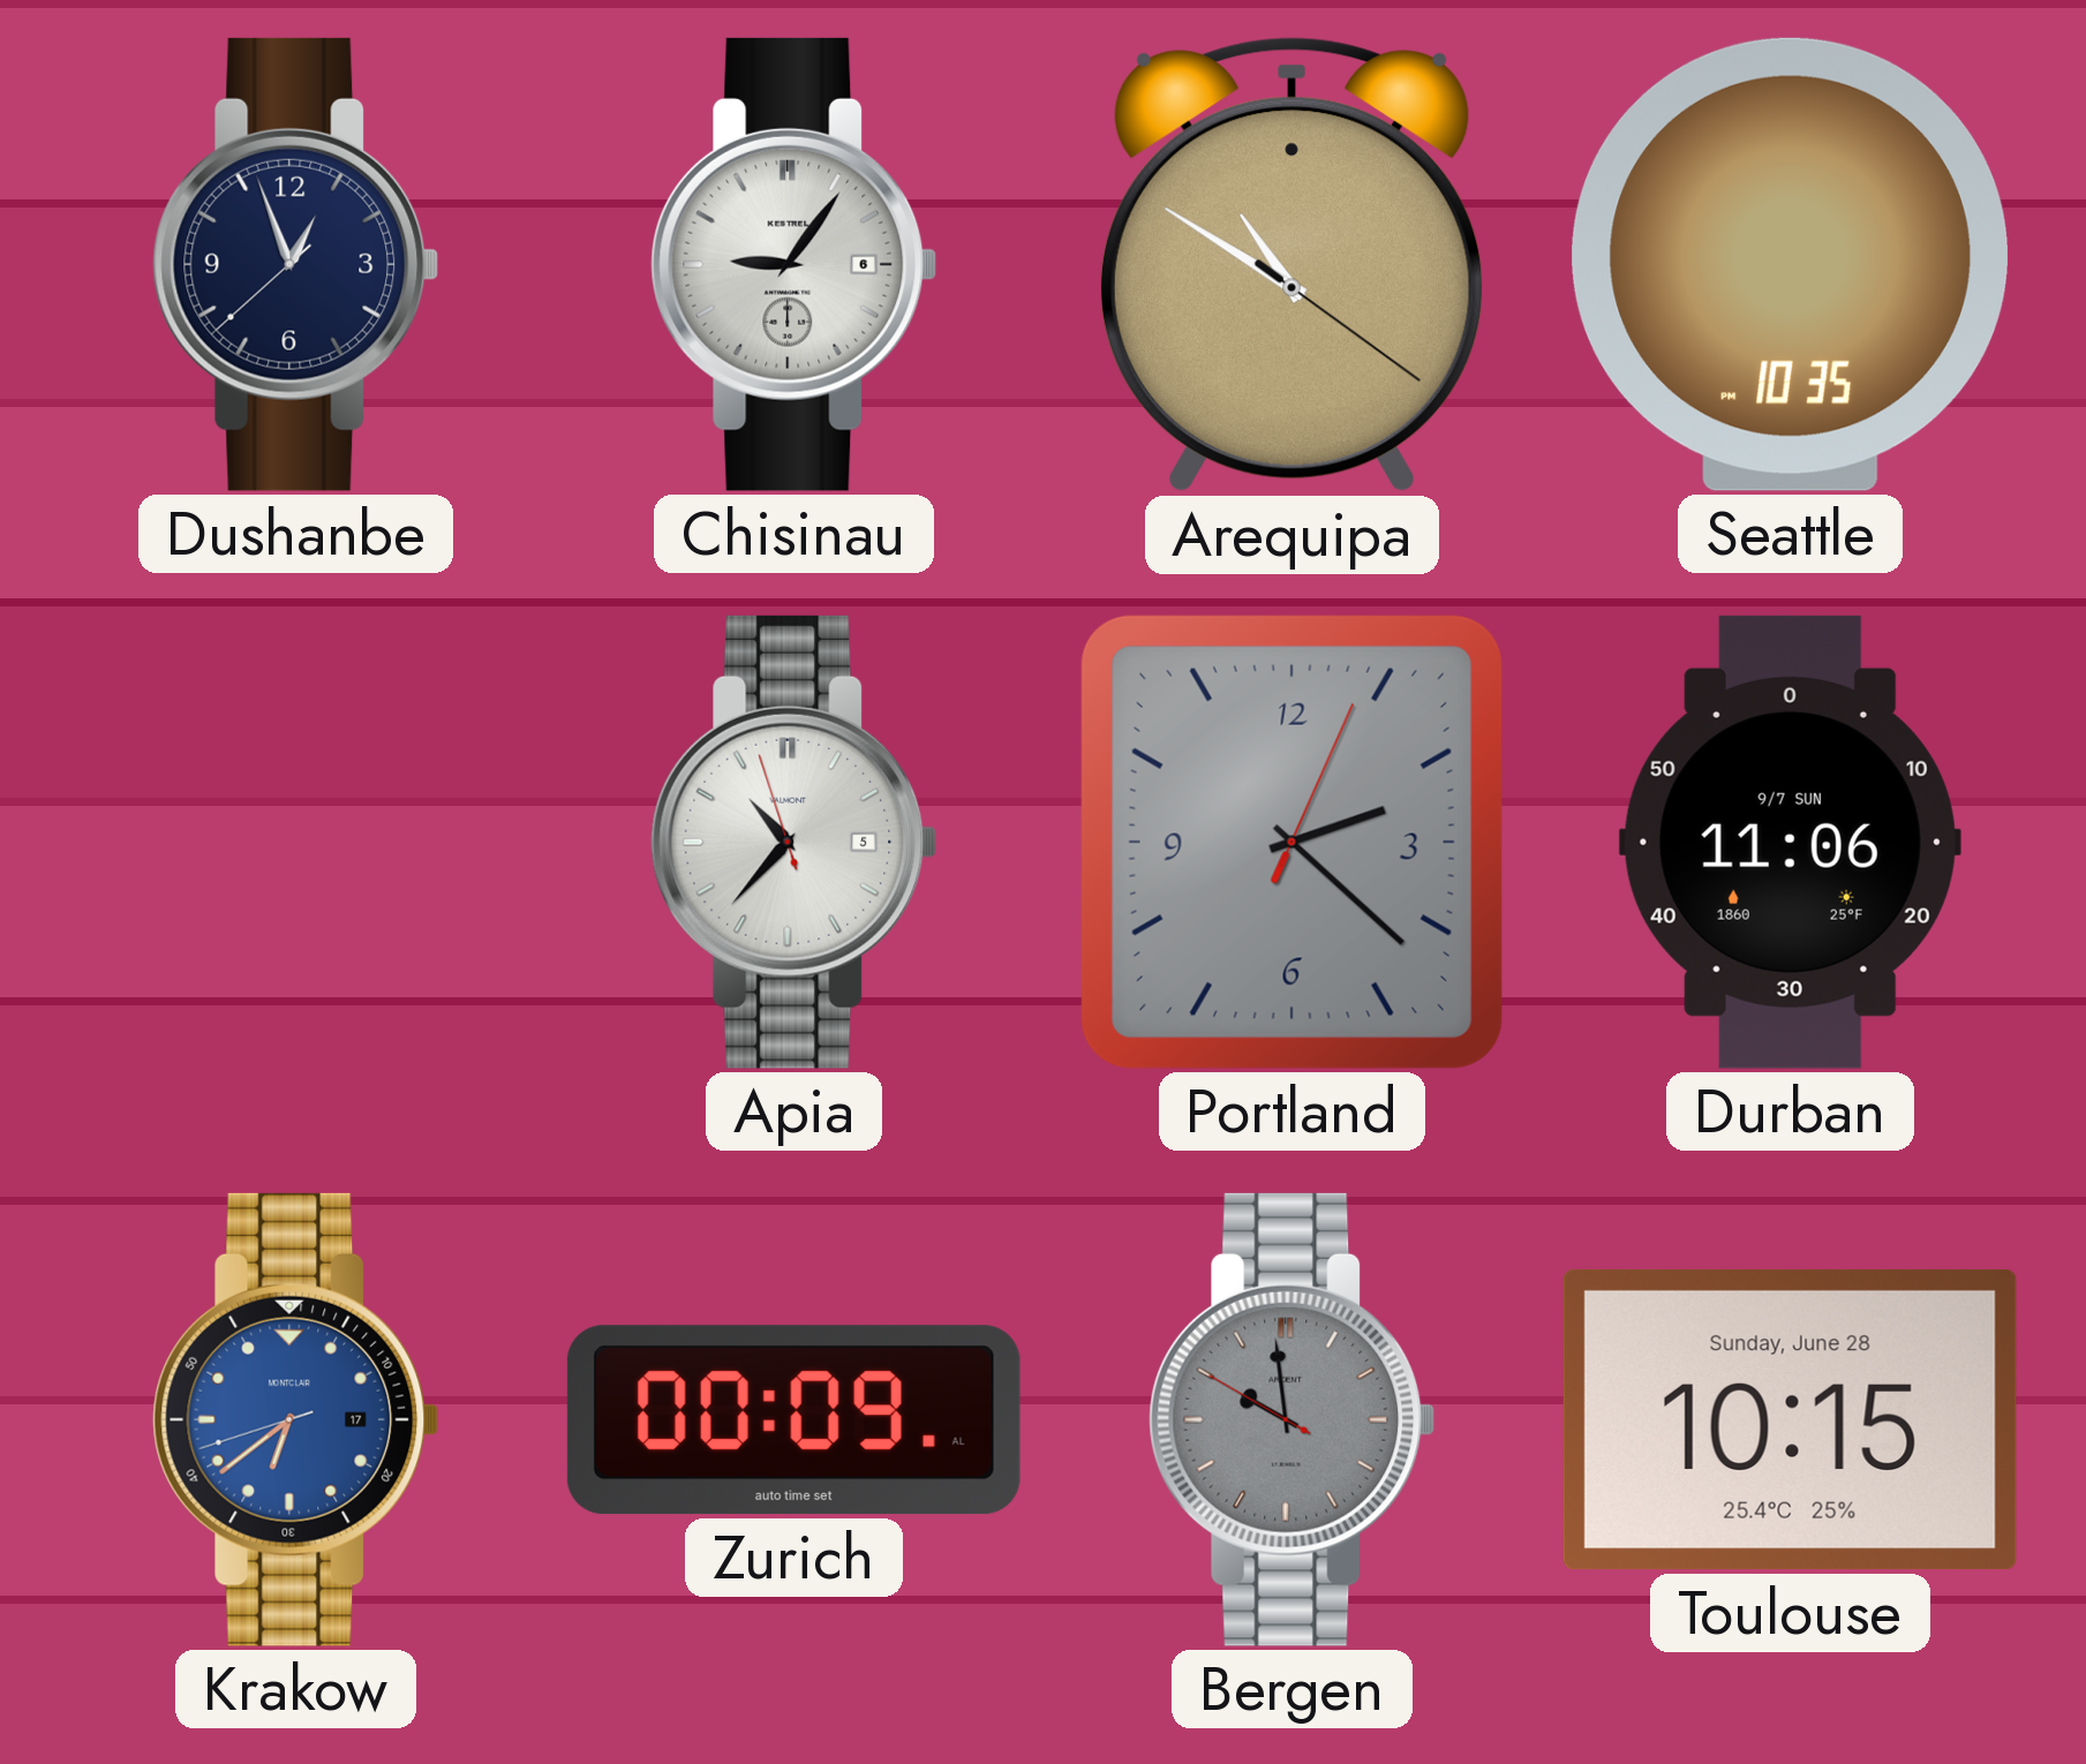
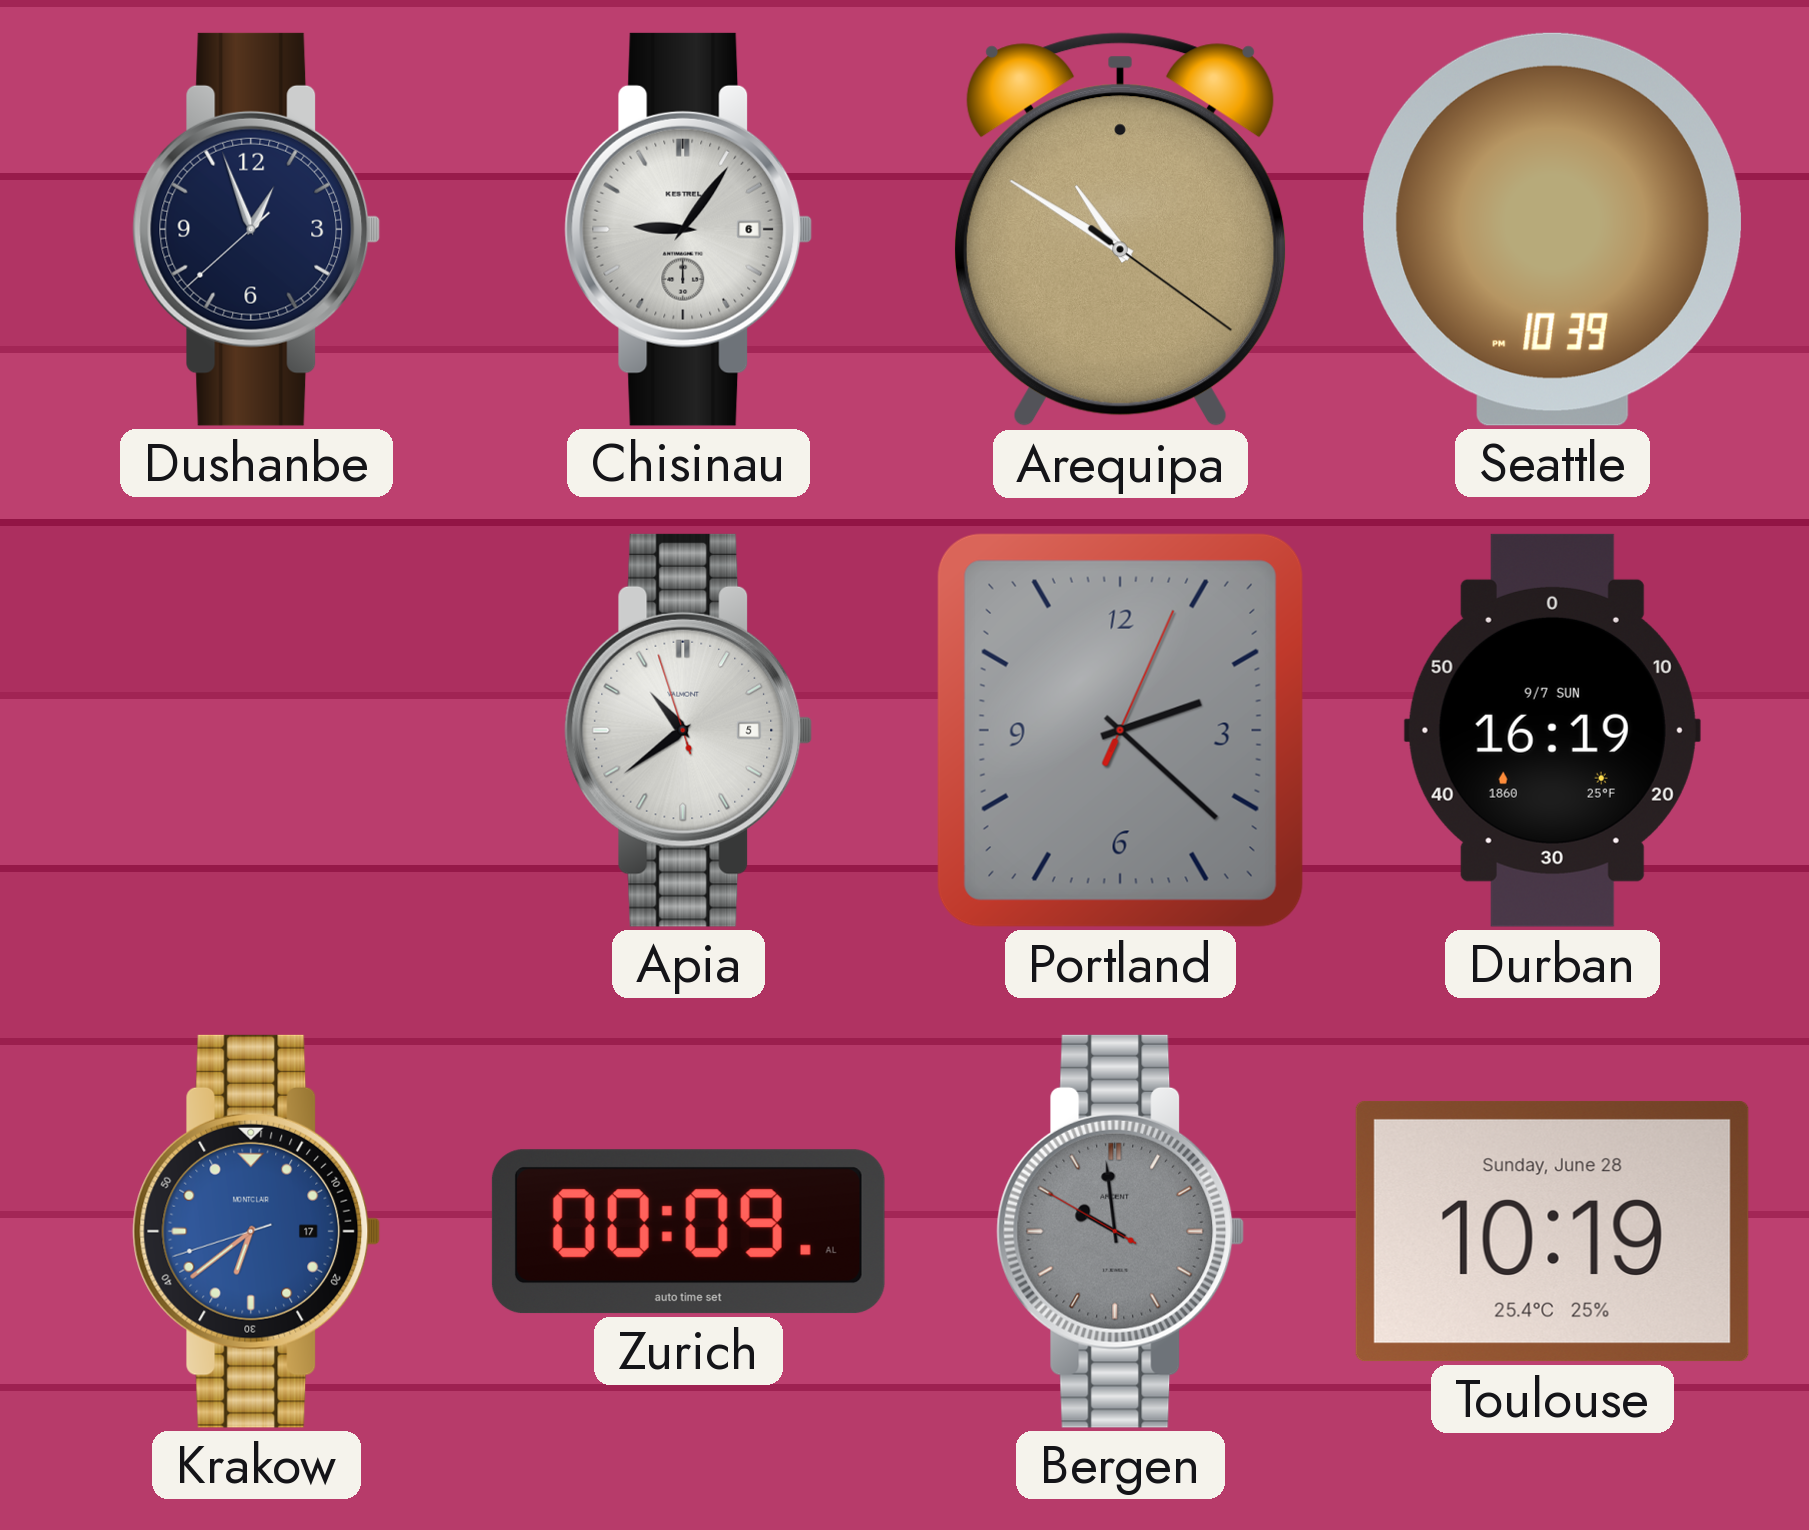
Seattle: 10:35 -> 10:39 (1552, 229)
Apia: 10:36 -> 10:38 (689, 730)
Durban: 11:06 -> 16:19 (1552, 730)
Toulouse: 10:15 -> 10:19 (1552, 1231)
